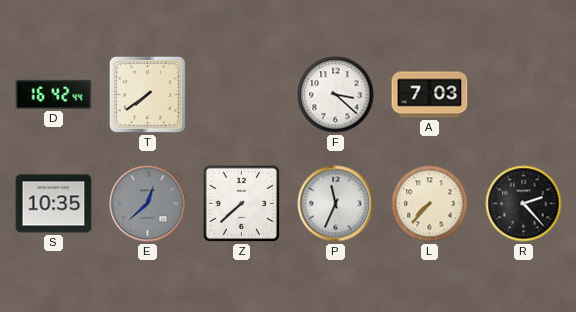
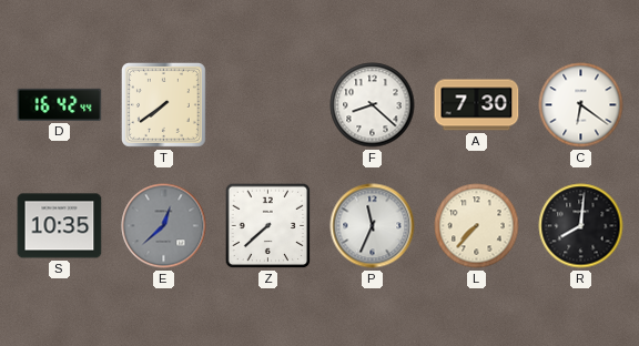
F: 3:22 -> 8:22 (373, 105)
A: 7:03 -> 7:30 (477, 105)
C: none -> 6:21 (581, 105)
R: 2:23 -> 8:01 (581, 226)
